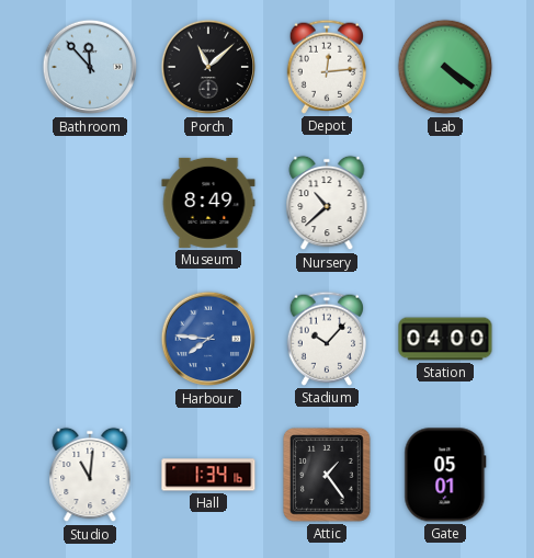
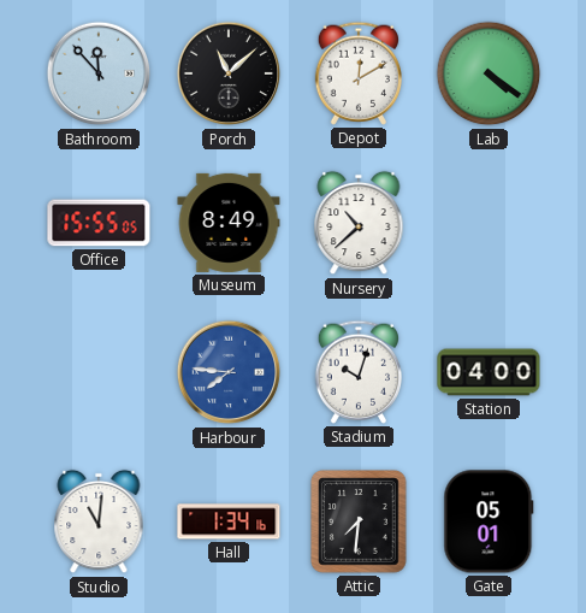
Depot: 12:14 -> 12:10 (359, 73)
Office: none -> 15:55 (99, 223)
Stadium: 10:07 -> 10:03 (359, 372)
Attic: 1:24 -> 7:31 (360, 521)
